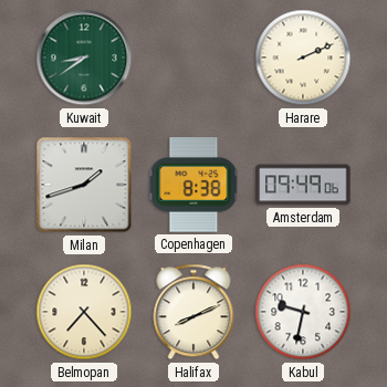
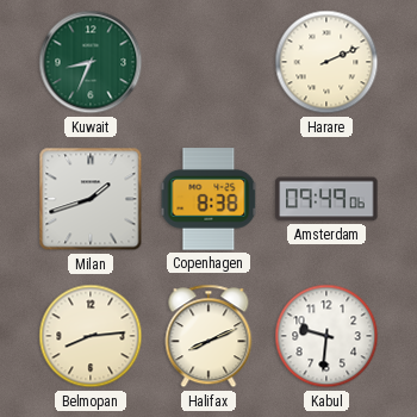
Kuwait: 8:39 -> 8:34 (91, 62)
Belmopan: 7:23 -> 8:14 (91, 336)
Kabul: 9:32 -> 9:31 (326, 336)
